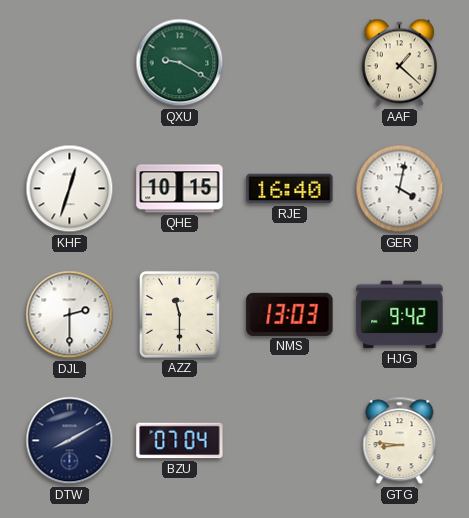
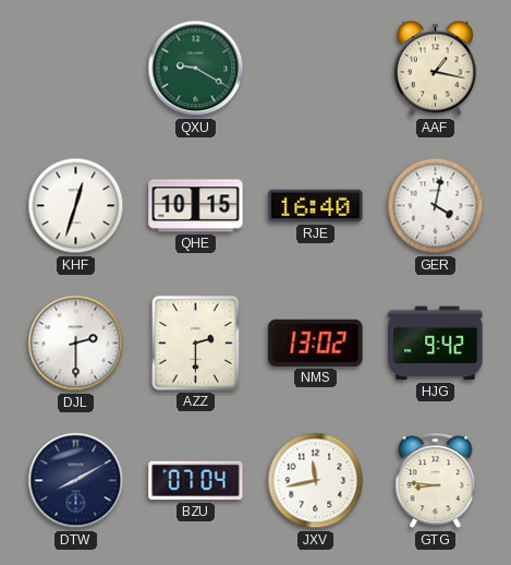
AAF: 1:22 -> 1:17 (435, 69)
AZZ: 11:30 -> 2:30 (195, 342)
NMS: 13:03 -> 13:02 (316, 342)
JXV: none -> 11:43 (316, 481)
